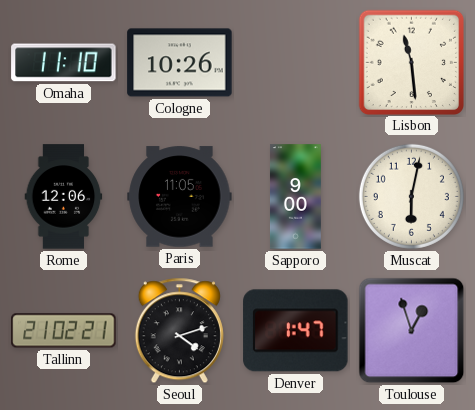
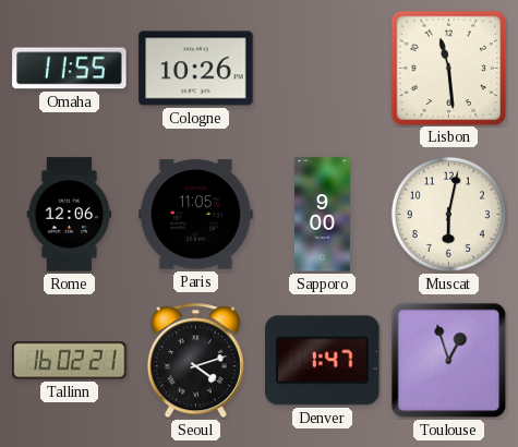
Omaha: 11:10 -> 11:55 (70, 69)
Tallinn: 21:02 -> 16:02 (70, 361)
